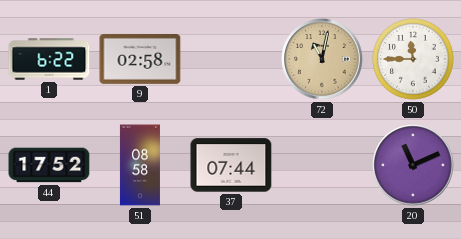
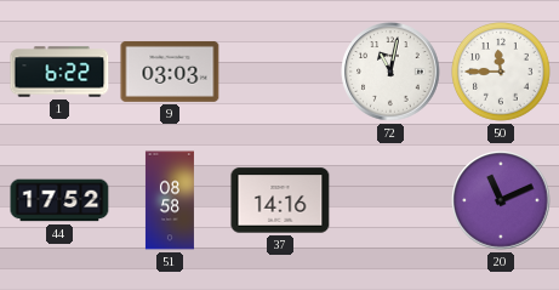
9: 02:58 -> 03:03 (170, 72)
72 dial: champagne -> white (390, 72)
37: 07:44 -> 14:16 (280, 200)
